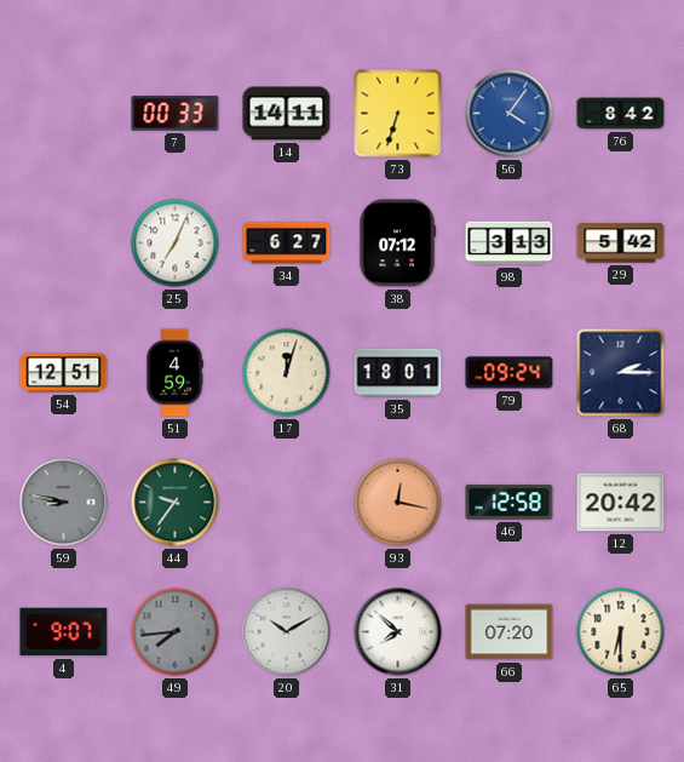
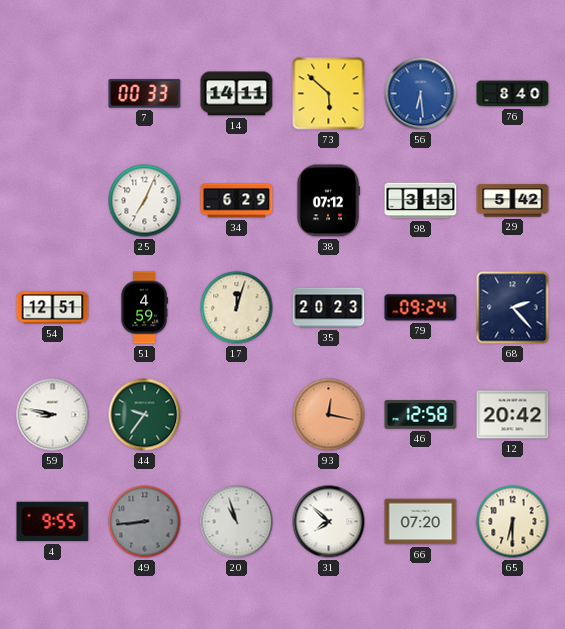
73: 6:33 -> 5:52 (329, 94)
56: 4:06 -> 6:29 (421, 94)
76: 8:42 -> 8:40 (513, 94)
34: 6:27 -> 6:29 (237, 201)
35: 18:01 -> 20:23 (329, 308)
68: 2:15 -> 2:23 (513, 308)
59 dial: grey -> white (53, 415)
4: 9:07 -> 9:55 (53, 522)
49: 7:44 -> 8:44 (145, 522)
20: 10:10 -> 10:57 (237, 522)
